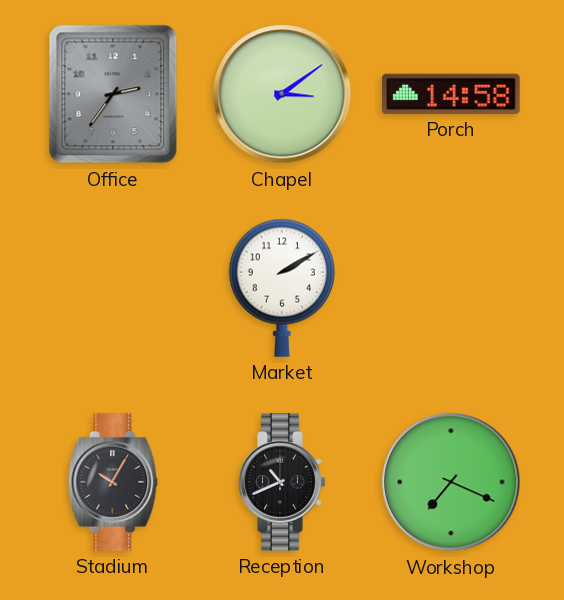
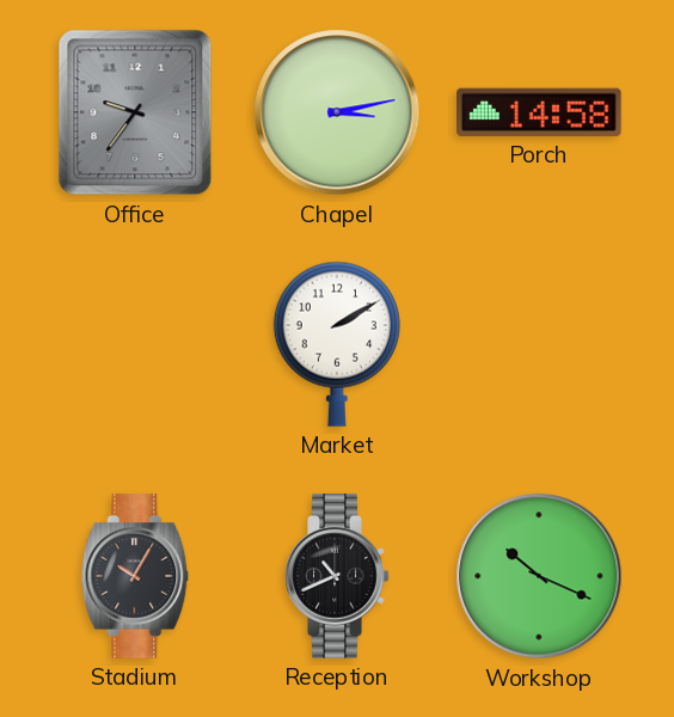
Office: 2:36 -> 9:36 (135, 112)
Chapel: 3:09 -> 3:13 (337, 112)
Workshop: 7:19 -> 10:19 (539, 576)
